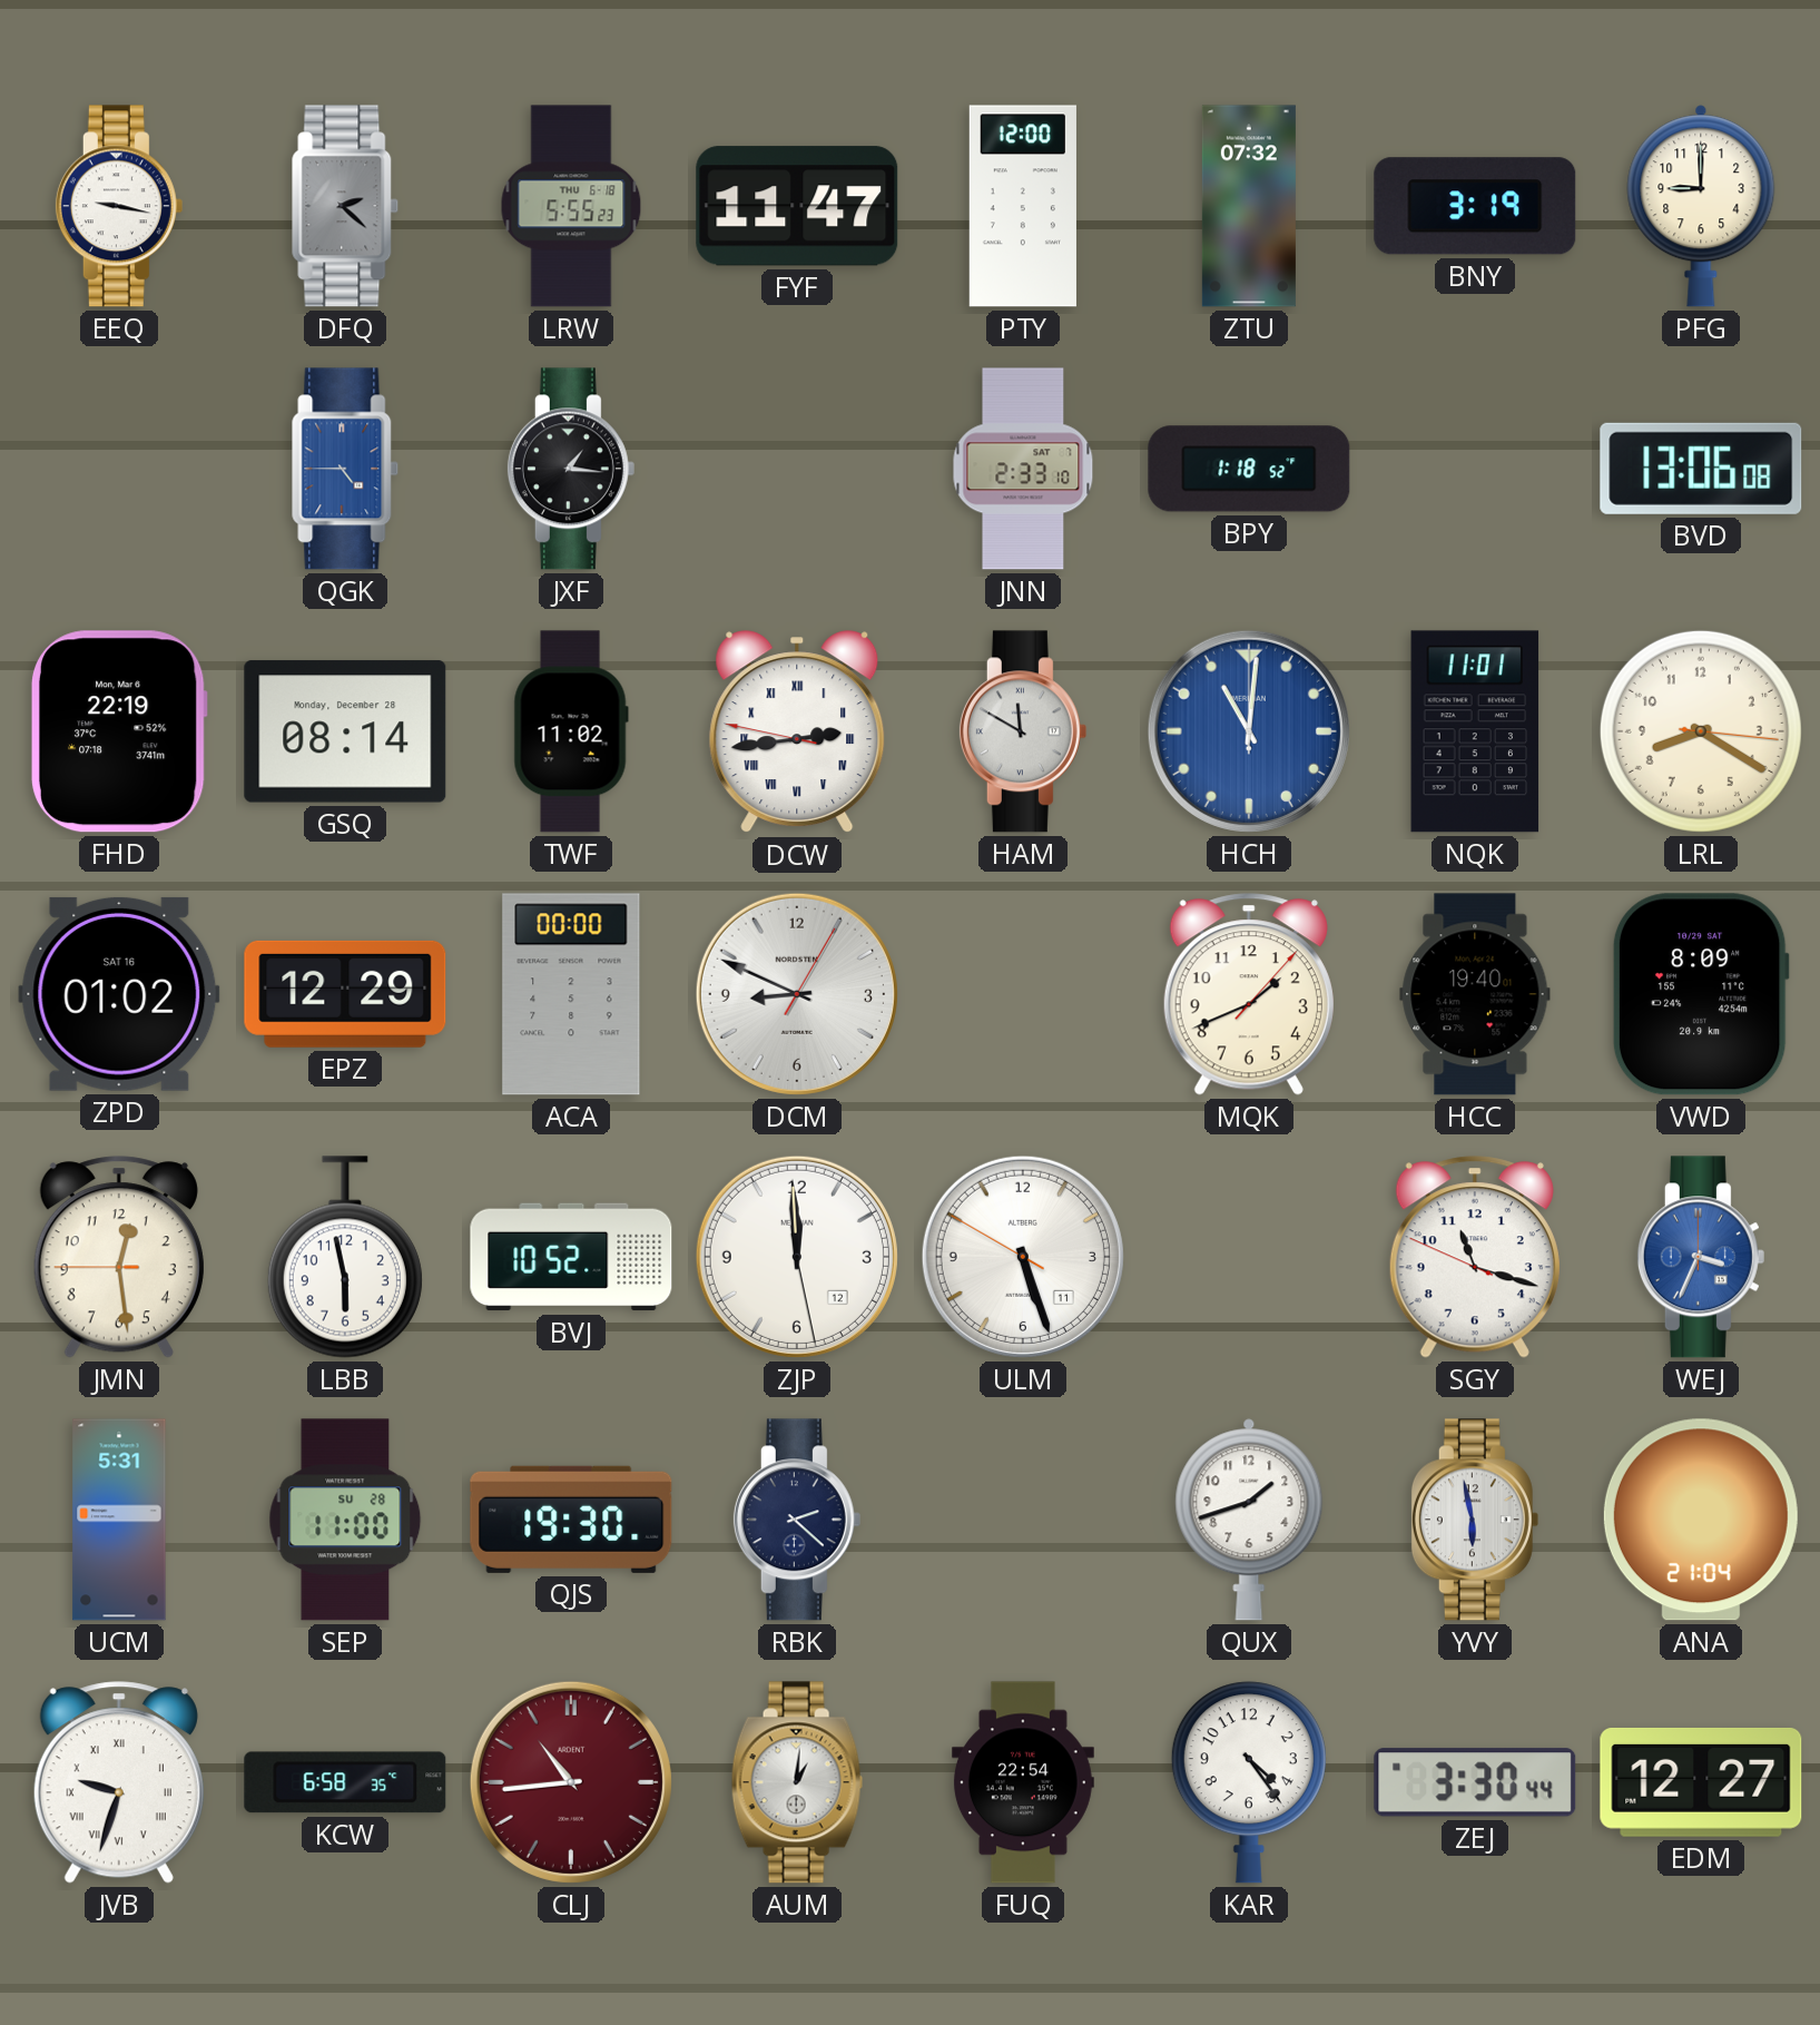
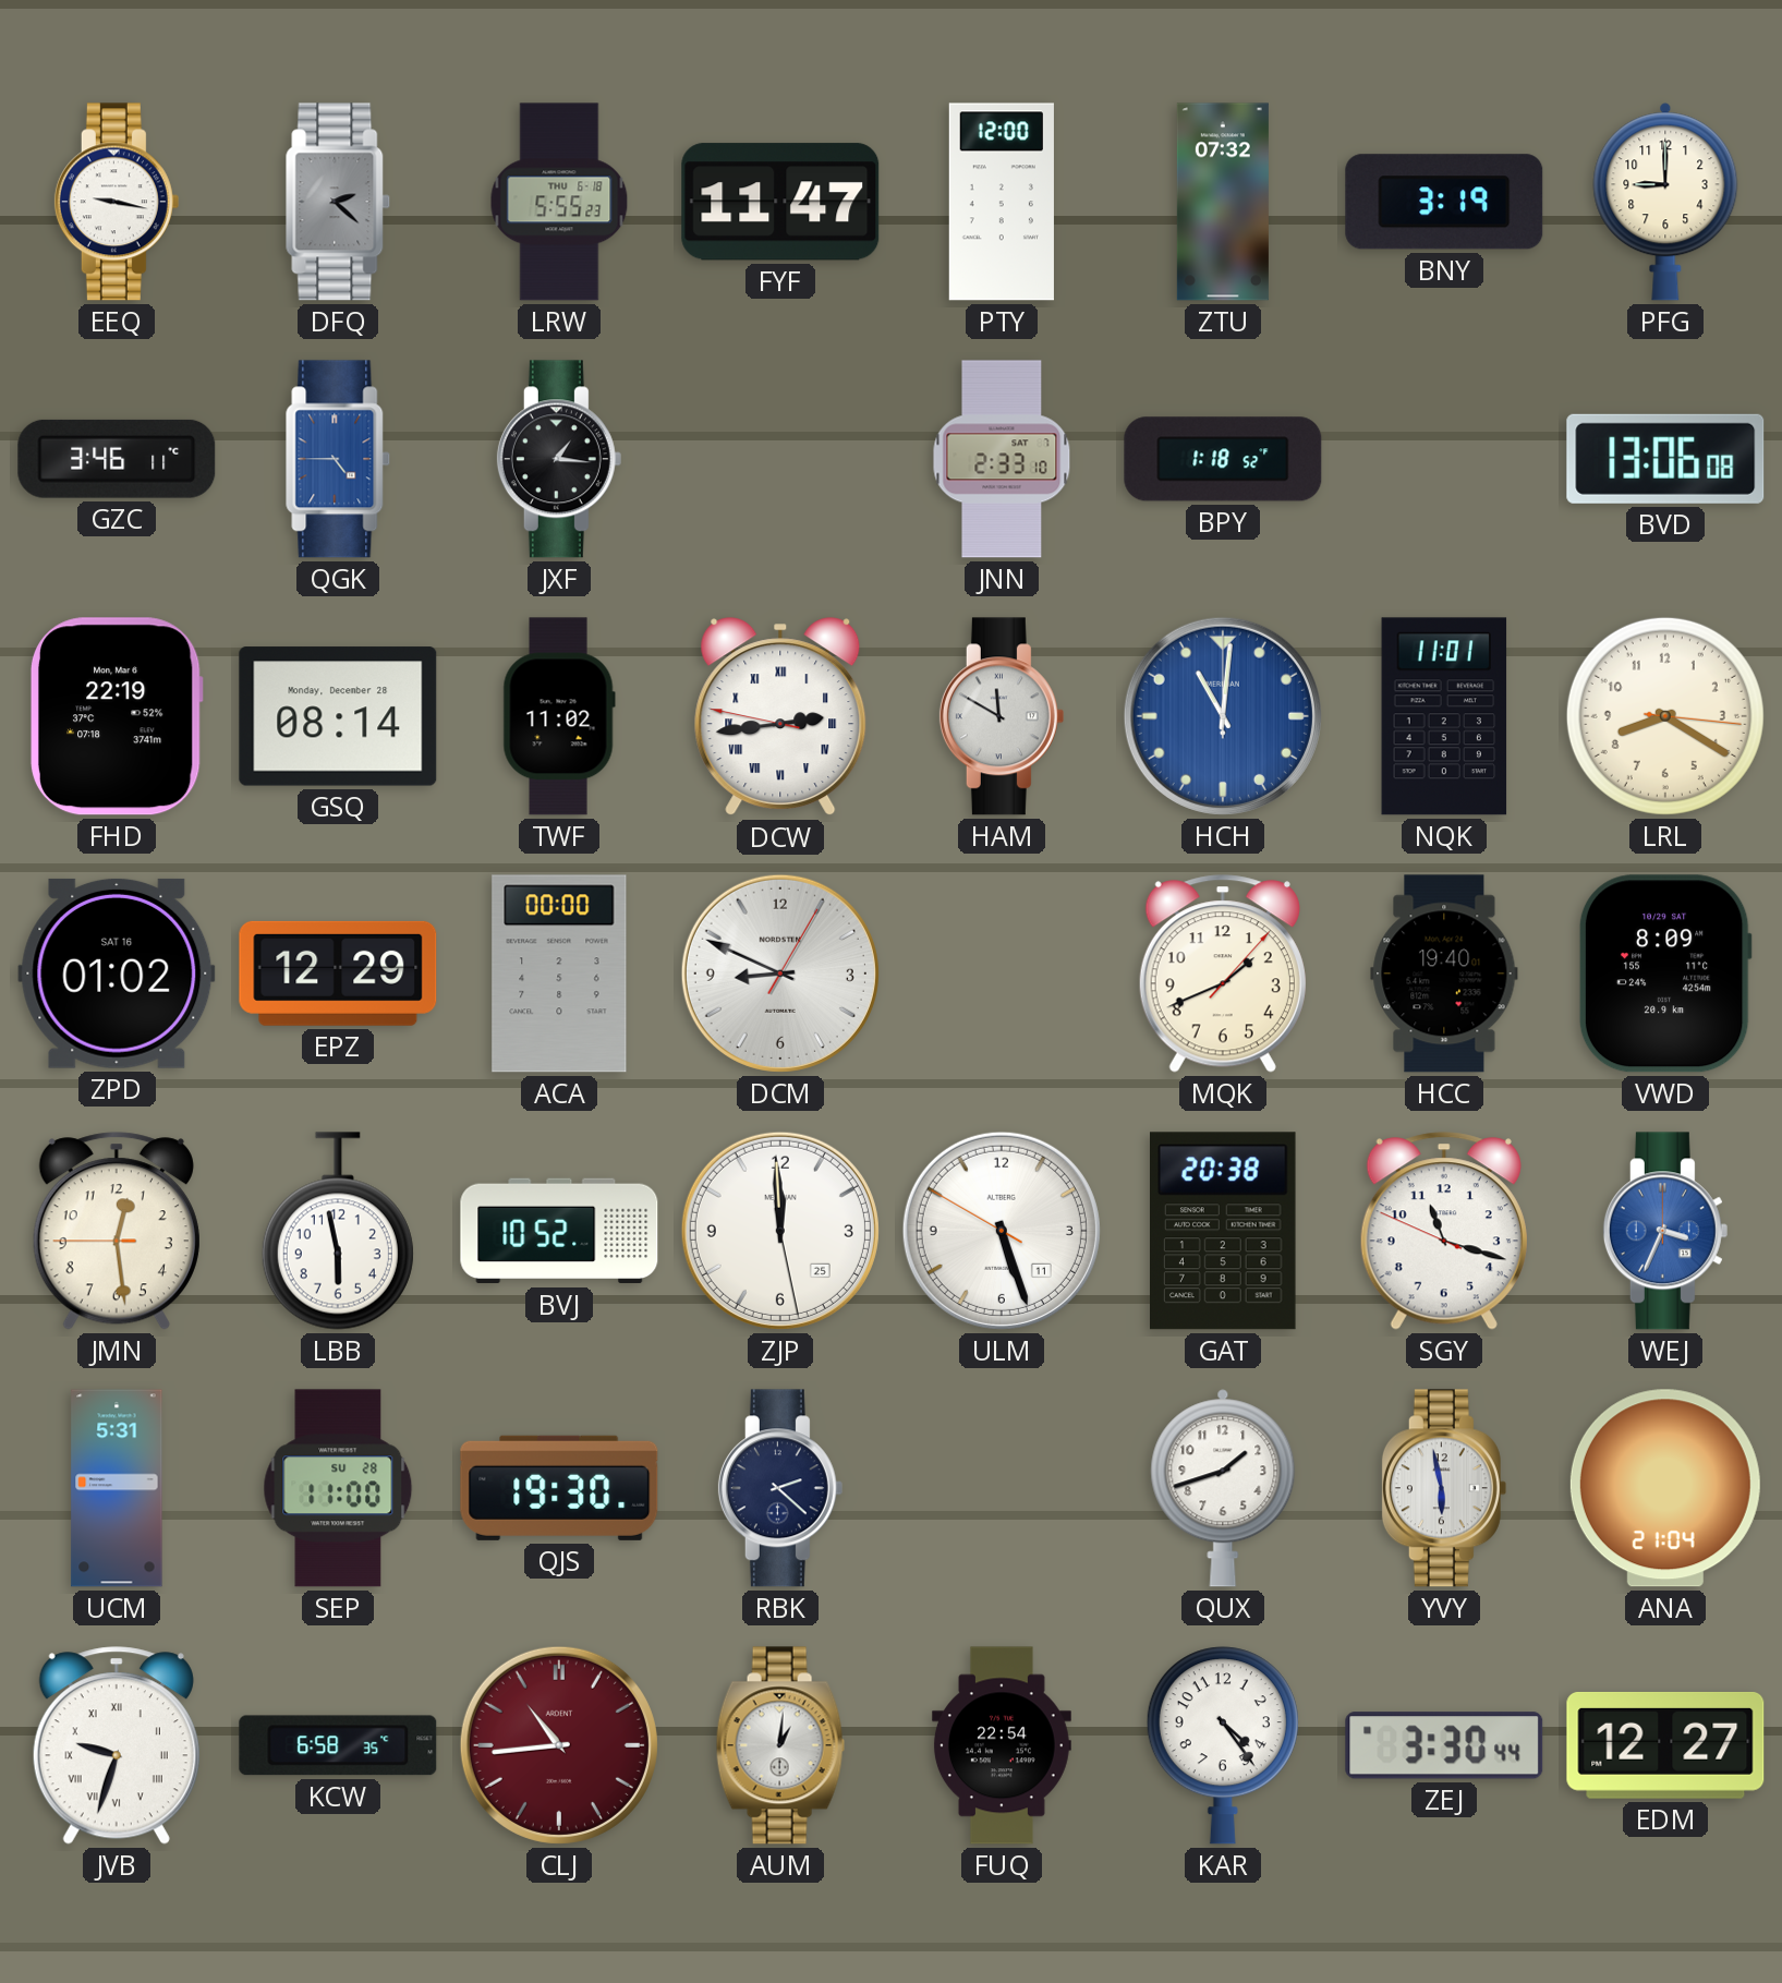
GZC: none -> 3:46 (117, 459)
ZJP date: 12 -> 25 (780, 1231)
GAT: none -> 20:38 (1224, 1231)
